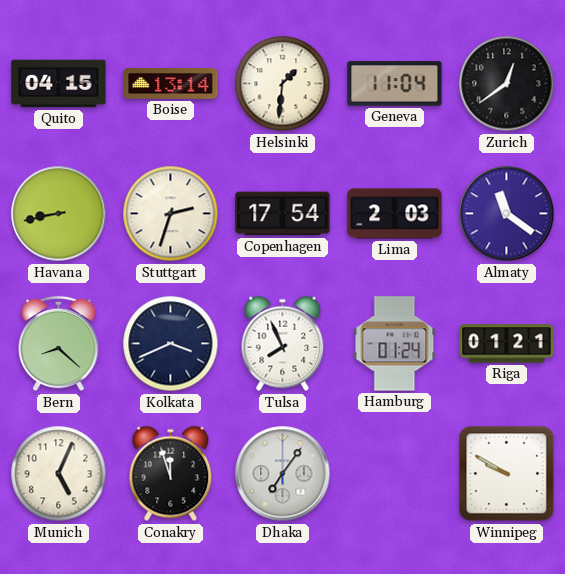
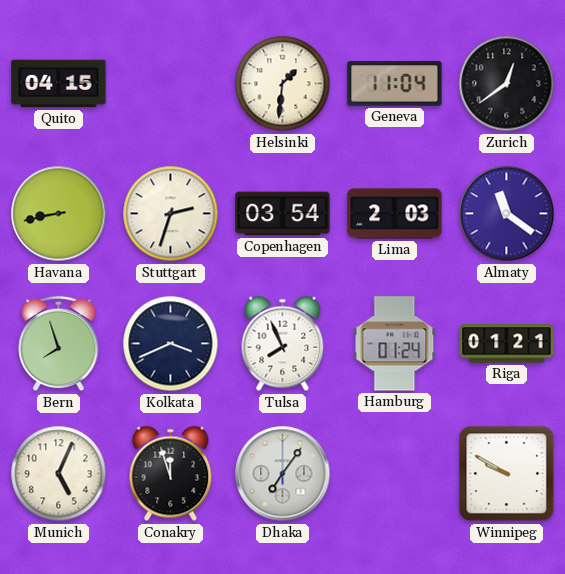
Boise: 13:14 -> none (171, 84)
Copenhagen: 17:54 -> 03:54 (283, 214)
Bern: 8:22 -> 7:57 (59, 344)
